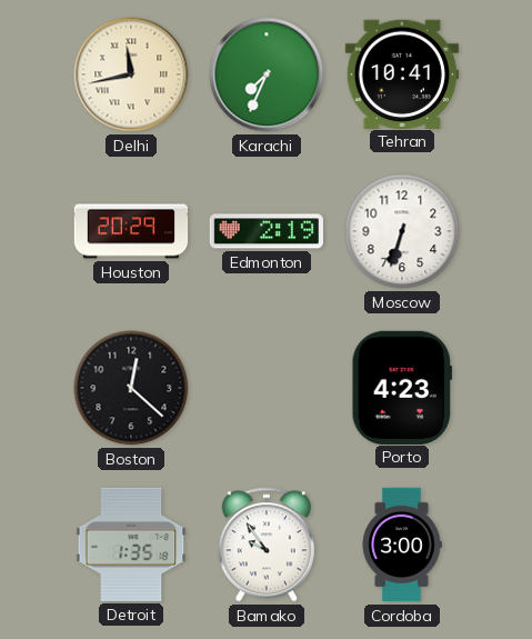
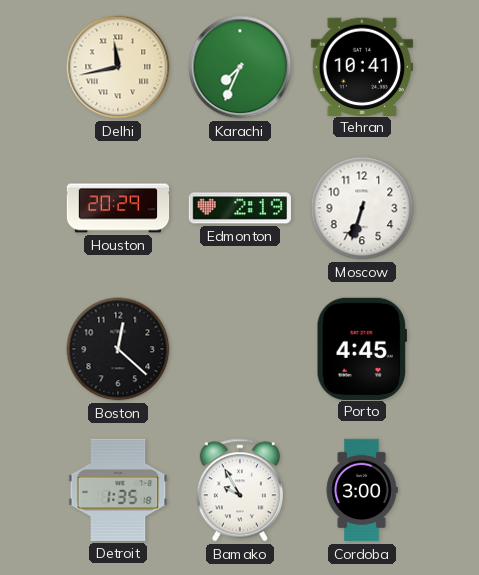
Porto: 4:23 -> 4:45 (361, 348)
Bamako: 9:54 -> 9:55 (240, 490)
